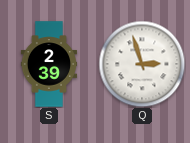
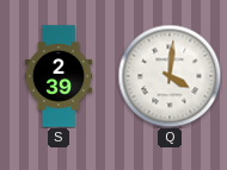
Q: 2:57 -> 4:01 (170, 76)
